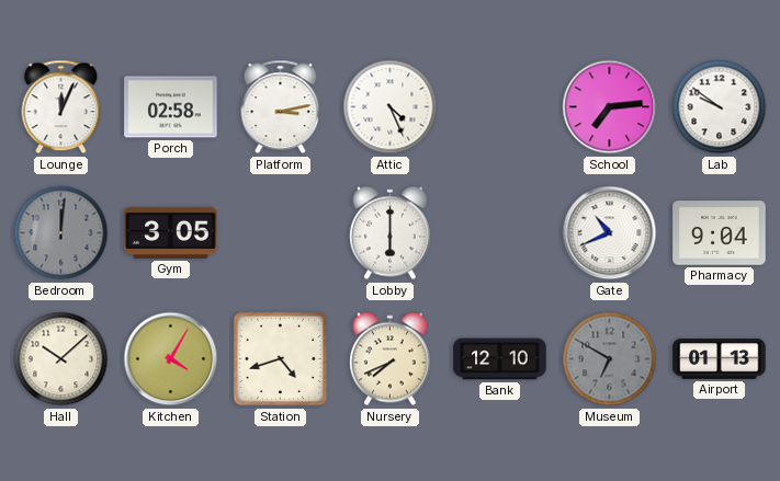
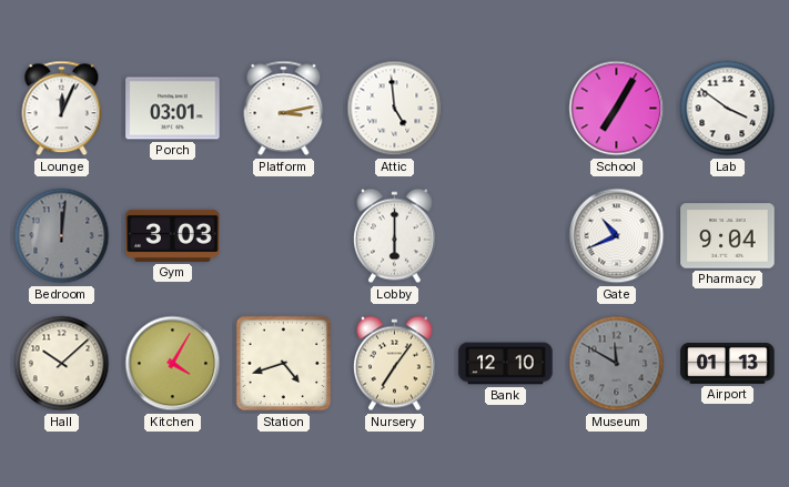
Porch: 02:58 -> 03:01 (173, 109)
Attic: 4:26 -> 4:59 (395, 109)
School: 7:14 -> 7:05 (617, 109)
Lab: 9:51 -> 3:51 (728, 109)
Gym: 3:05 -> 3:03 (173, 235)
Nursery: 7:41 -> 7:06 (394, 364)
Museum: 6:50 -> 11:50 (617, 364)
